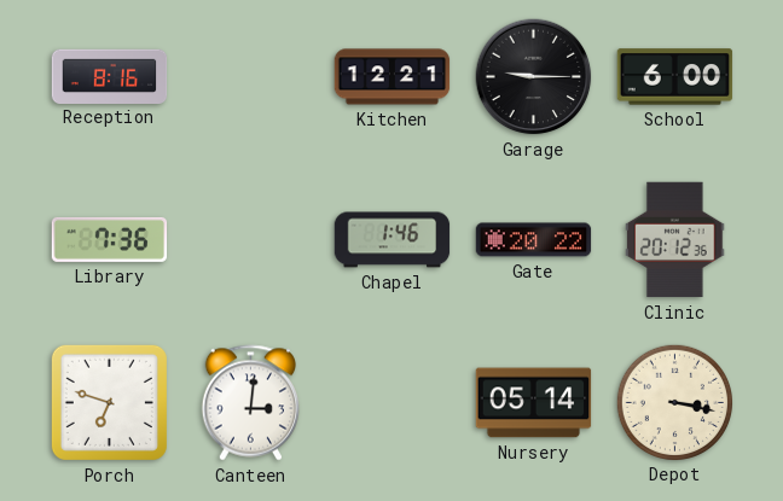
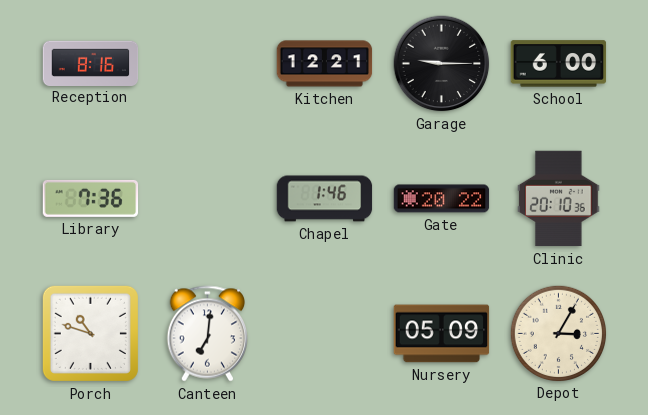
Clinic: 20:12 -> 20:10 (559, 199)
Porch: 6:48 -> 10:48 (90, 333)
Canteen: 3:01 -> 7:01 (207, 334)
Nursery: 05:14 -> 05:09 (442, 334)
Depot: 3:17 -> 3:05 (558, 333)
